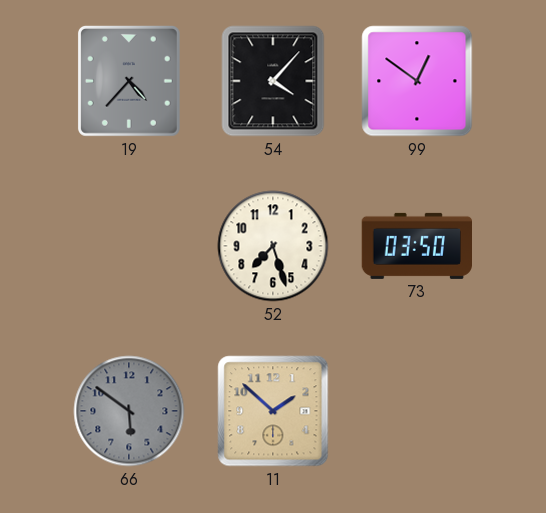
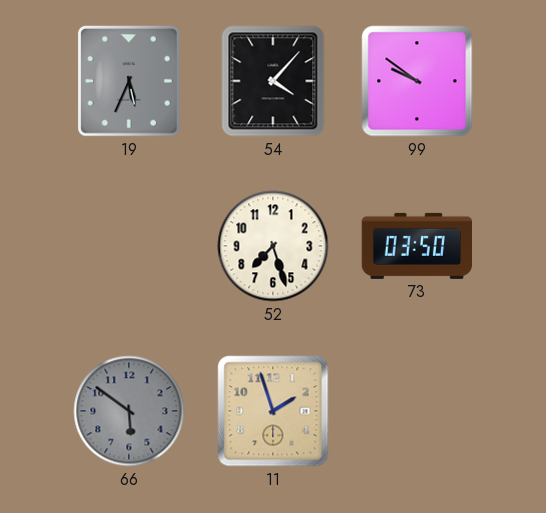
19: 4:37 -> 5:34 (129, 81)
99: 12:51 -> 9:51 (417, 81)
11: 1:52 -> 1:57 (273, 411)
